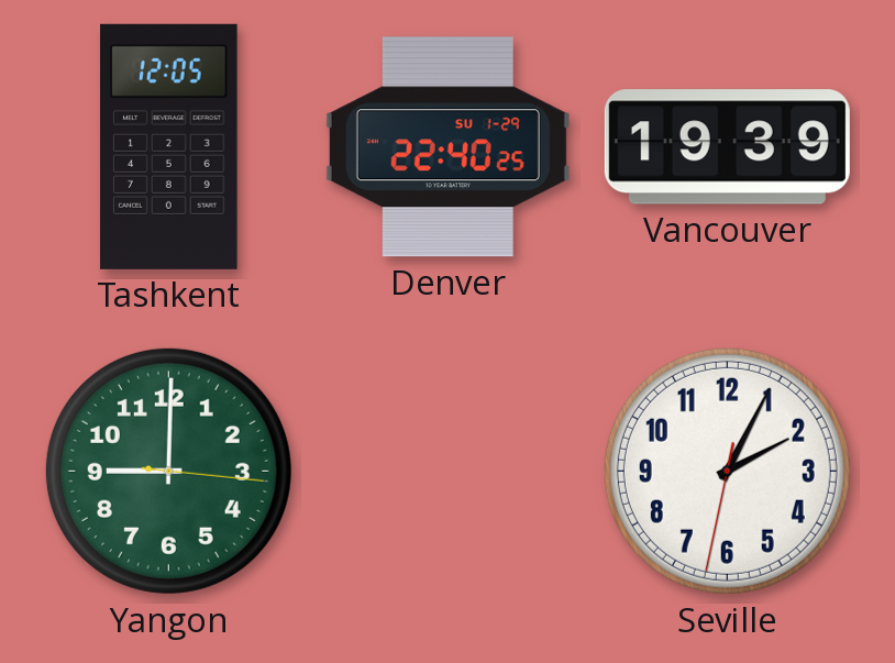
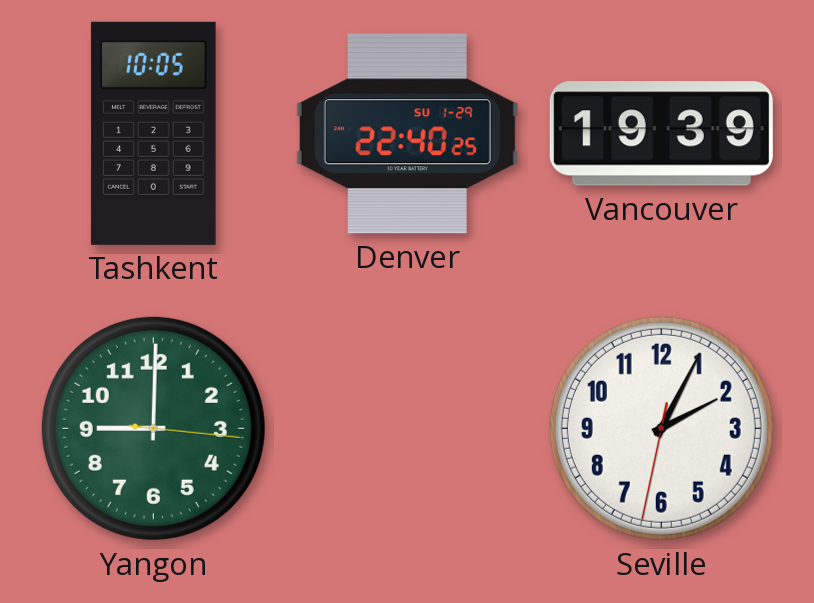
Tashkent: 12:05 -> 10:05 (154, 133)
